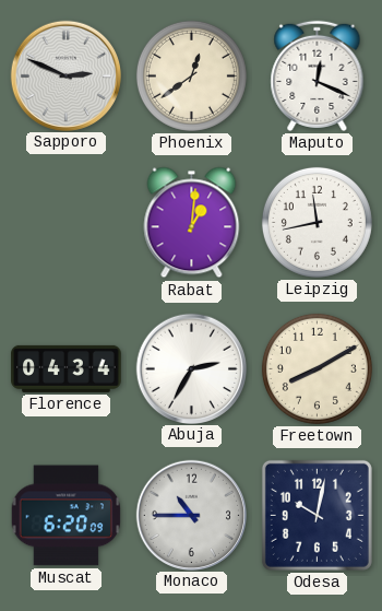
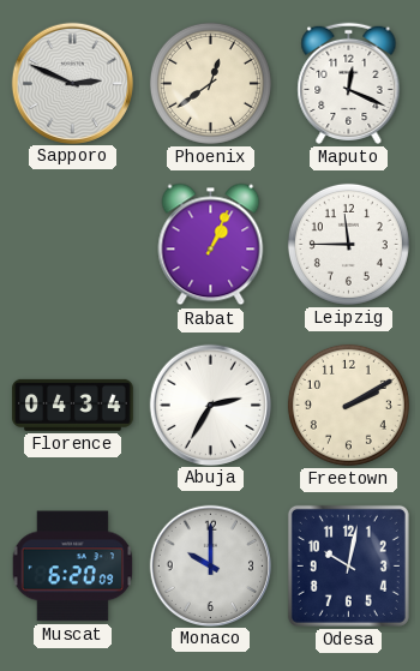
Rabat: 1:01 -> 1:04 (211, 245)
Leipzig: 11:43 -> 11:45 (348, 244)
Freetown: 8:10 -> 2:10 (348, 405)
Monaco: 10:45 -> 10:00 (210, 565)
